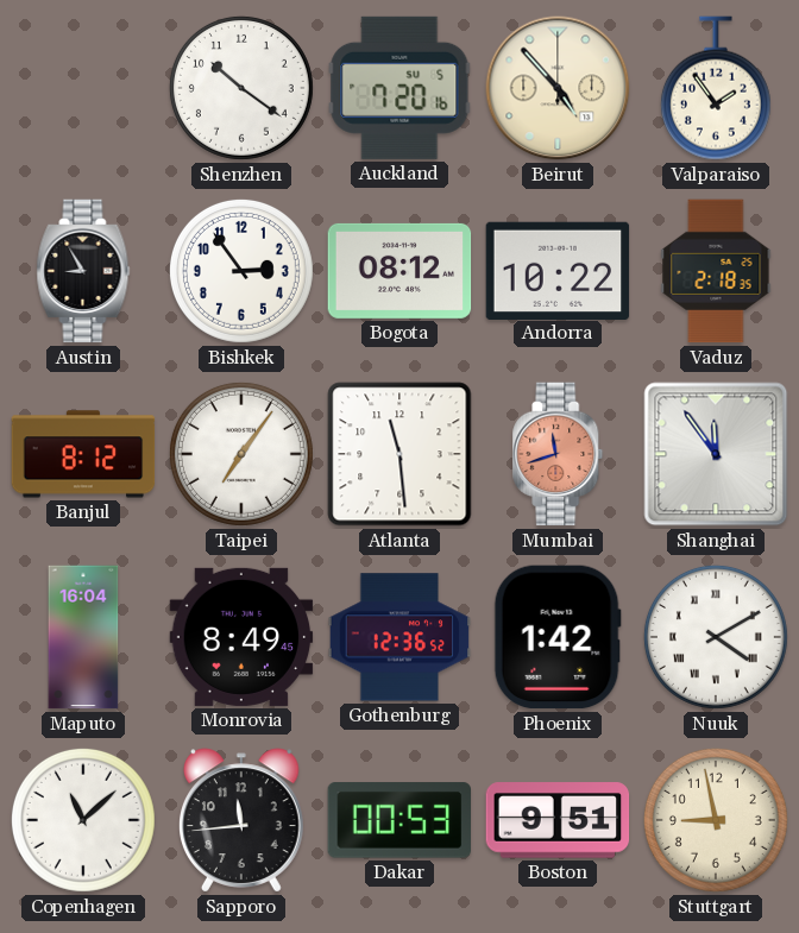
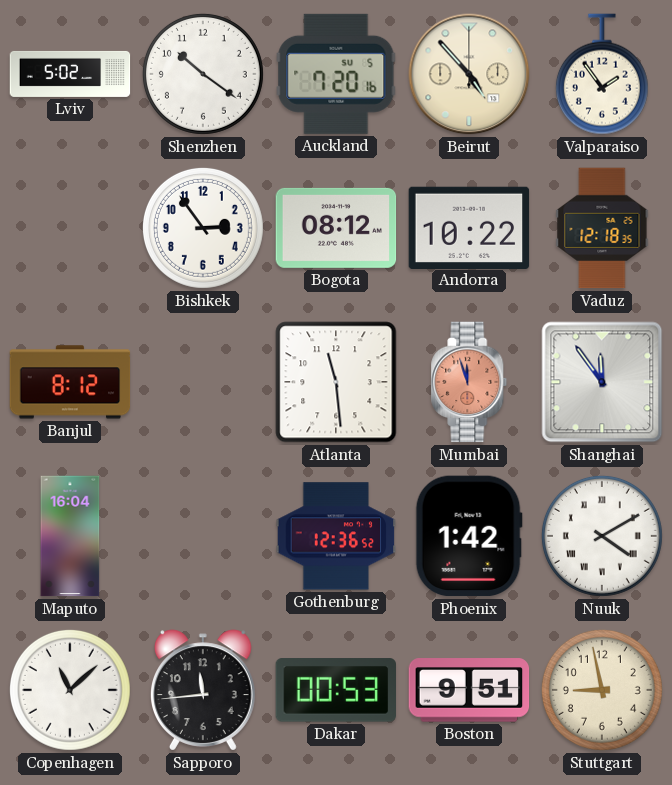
Lviv: none -> 5:02 (70, 74)
Austin: 8:55 -> none (83, 271)
Vaduz: 2:18 -> 12:18 (602, 228)
Taipei: 7:06 -> none (241, 454)
Mumbai: 11:42 -> 11:57 (469, 382)
Monrovia: 8:49 -> none (241, 637)
